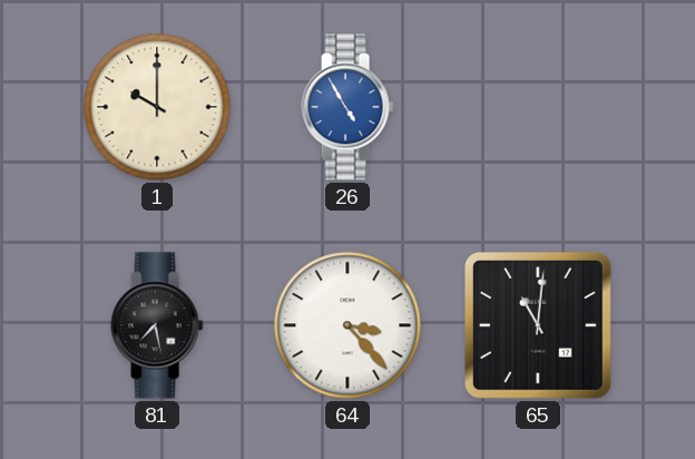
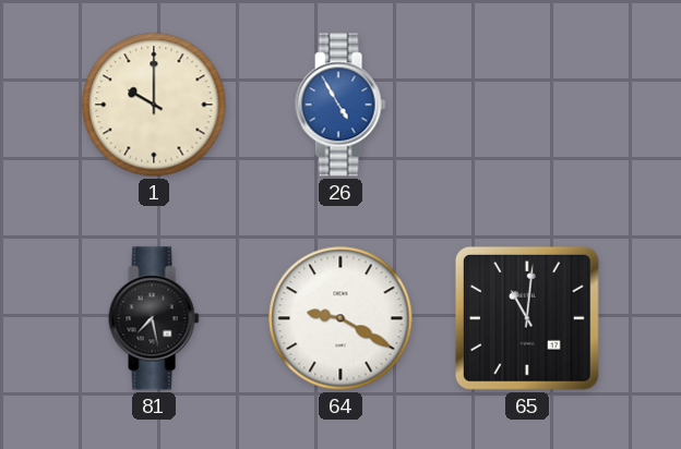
64: 3:23 -> 9:20 (340, 318)
